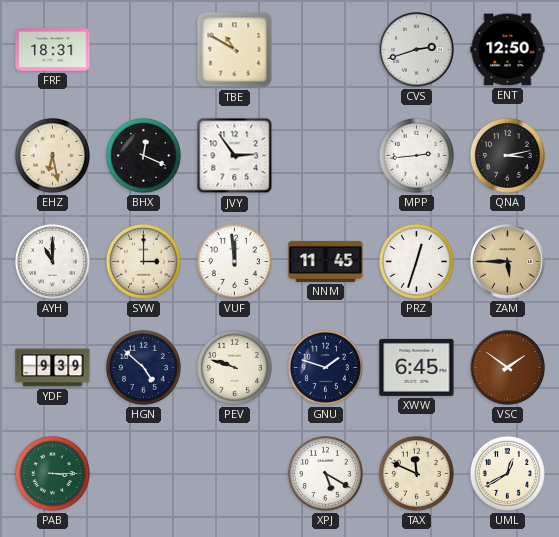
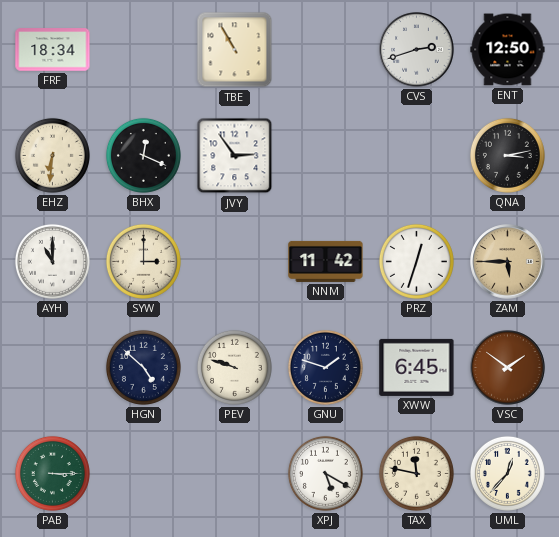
FRF: 18:31 -> 18:34 (53, 50)
TBE: 10:50 -> 10:55 (235, 50)
EHZ: 6:28 -> 6:31 (52, 155)
MPP: 2:44 -> none (416, 155)
VUF: 11:59 -> none (234, 261)
NNM: 11:45 -> 11:42 (326, 261)
YDF: 9:39 -> none (53, 368)
TAX: 11:49 -> 11:47 (416, 473)
UML: 12:40 -> 12:37 (507, 473)
